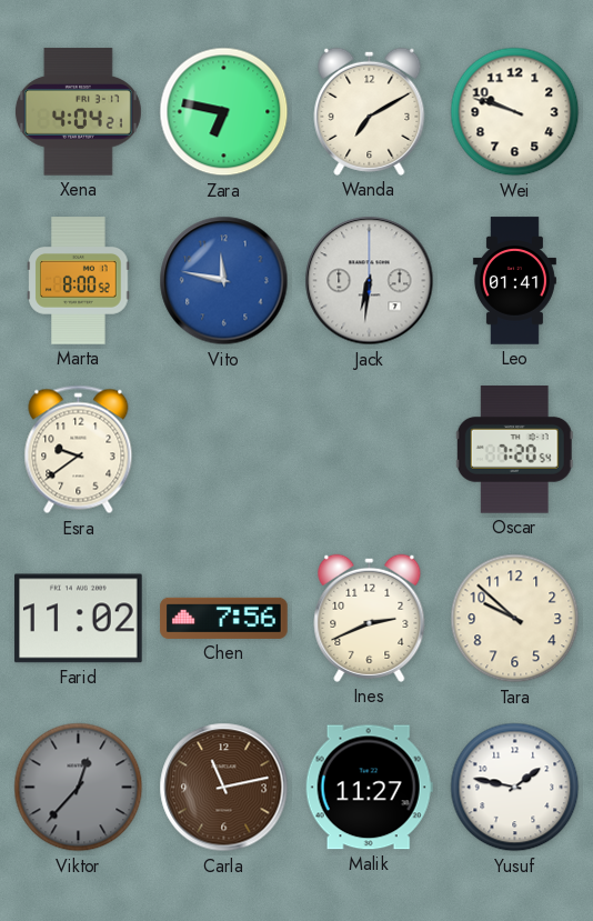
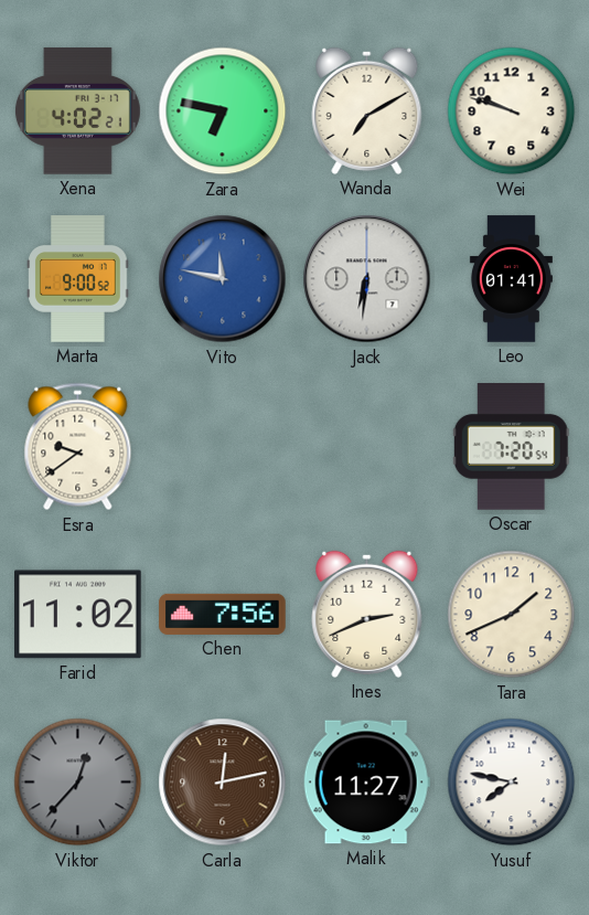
Xena: 4:04 -> 4:02 (77, 111)
Marta: 8:00 -> 9:00 (78, 279)
Tara: 9:52 -> 1:41 (512, 615)
Carla: 11:13 -> 12:13 (223, 783)
Yusuf: 1:47 -> 7:47 (512, 783)
